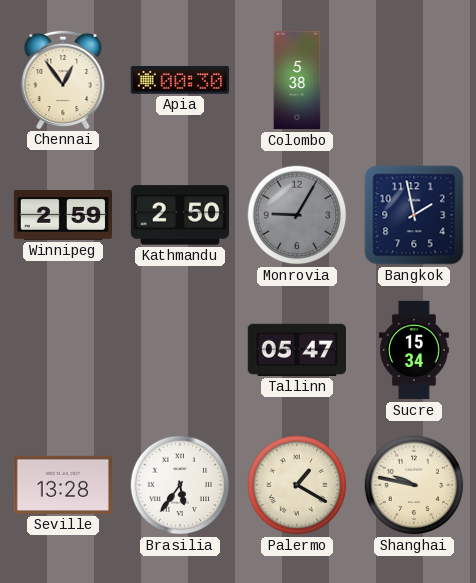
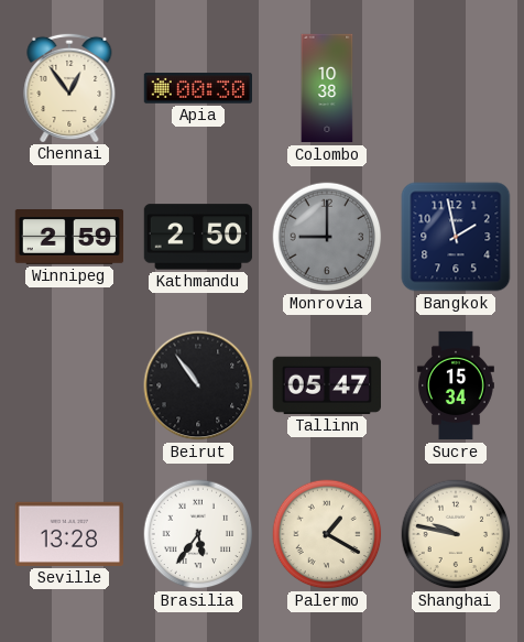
Colombo: 5:38 -> 10:38 (327, 88)
Monrovia: 9:05 -> 9:00 (327, 237)
Beirut: none -> 10:54 (198, 385)
